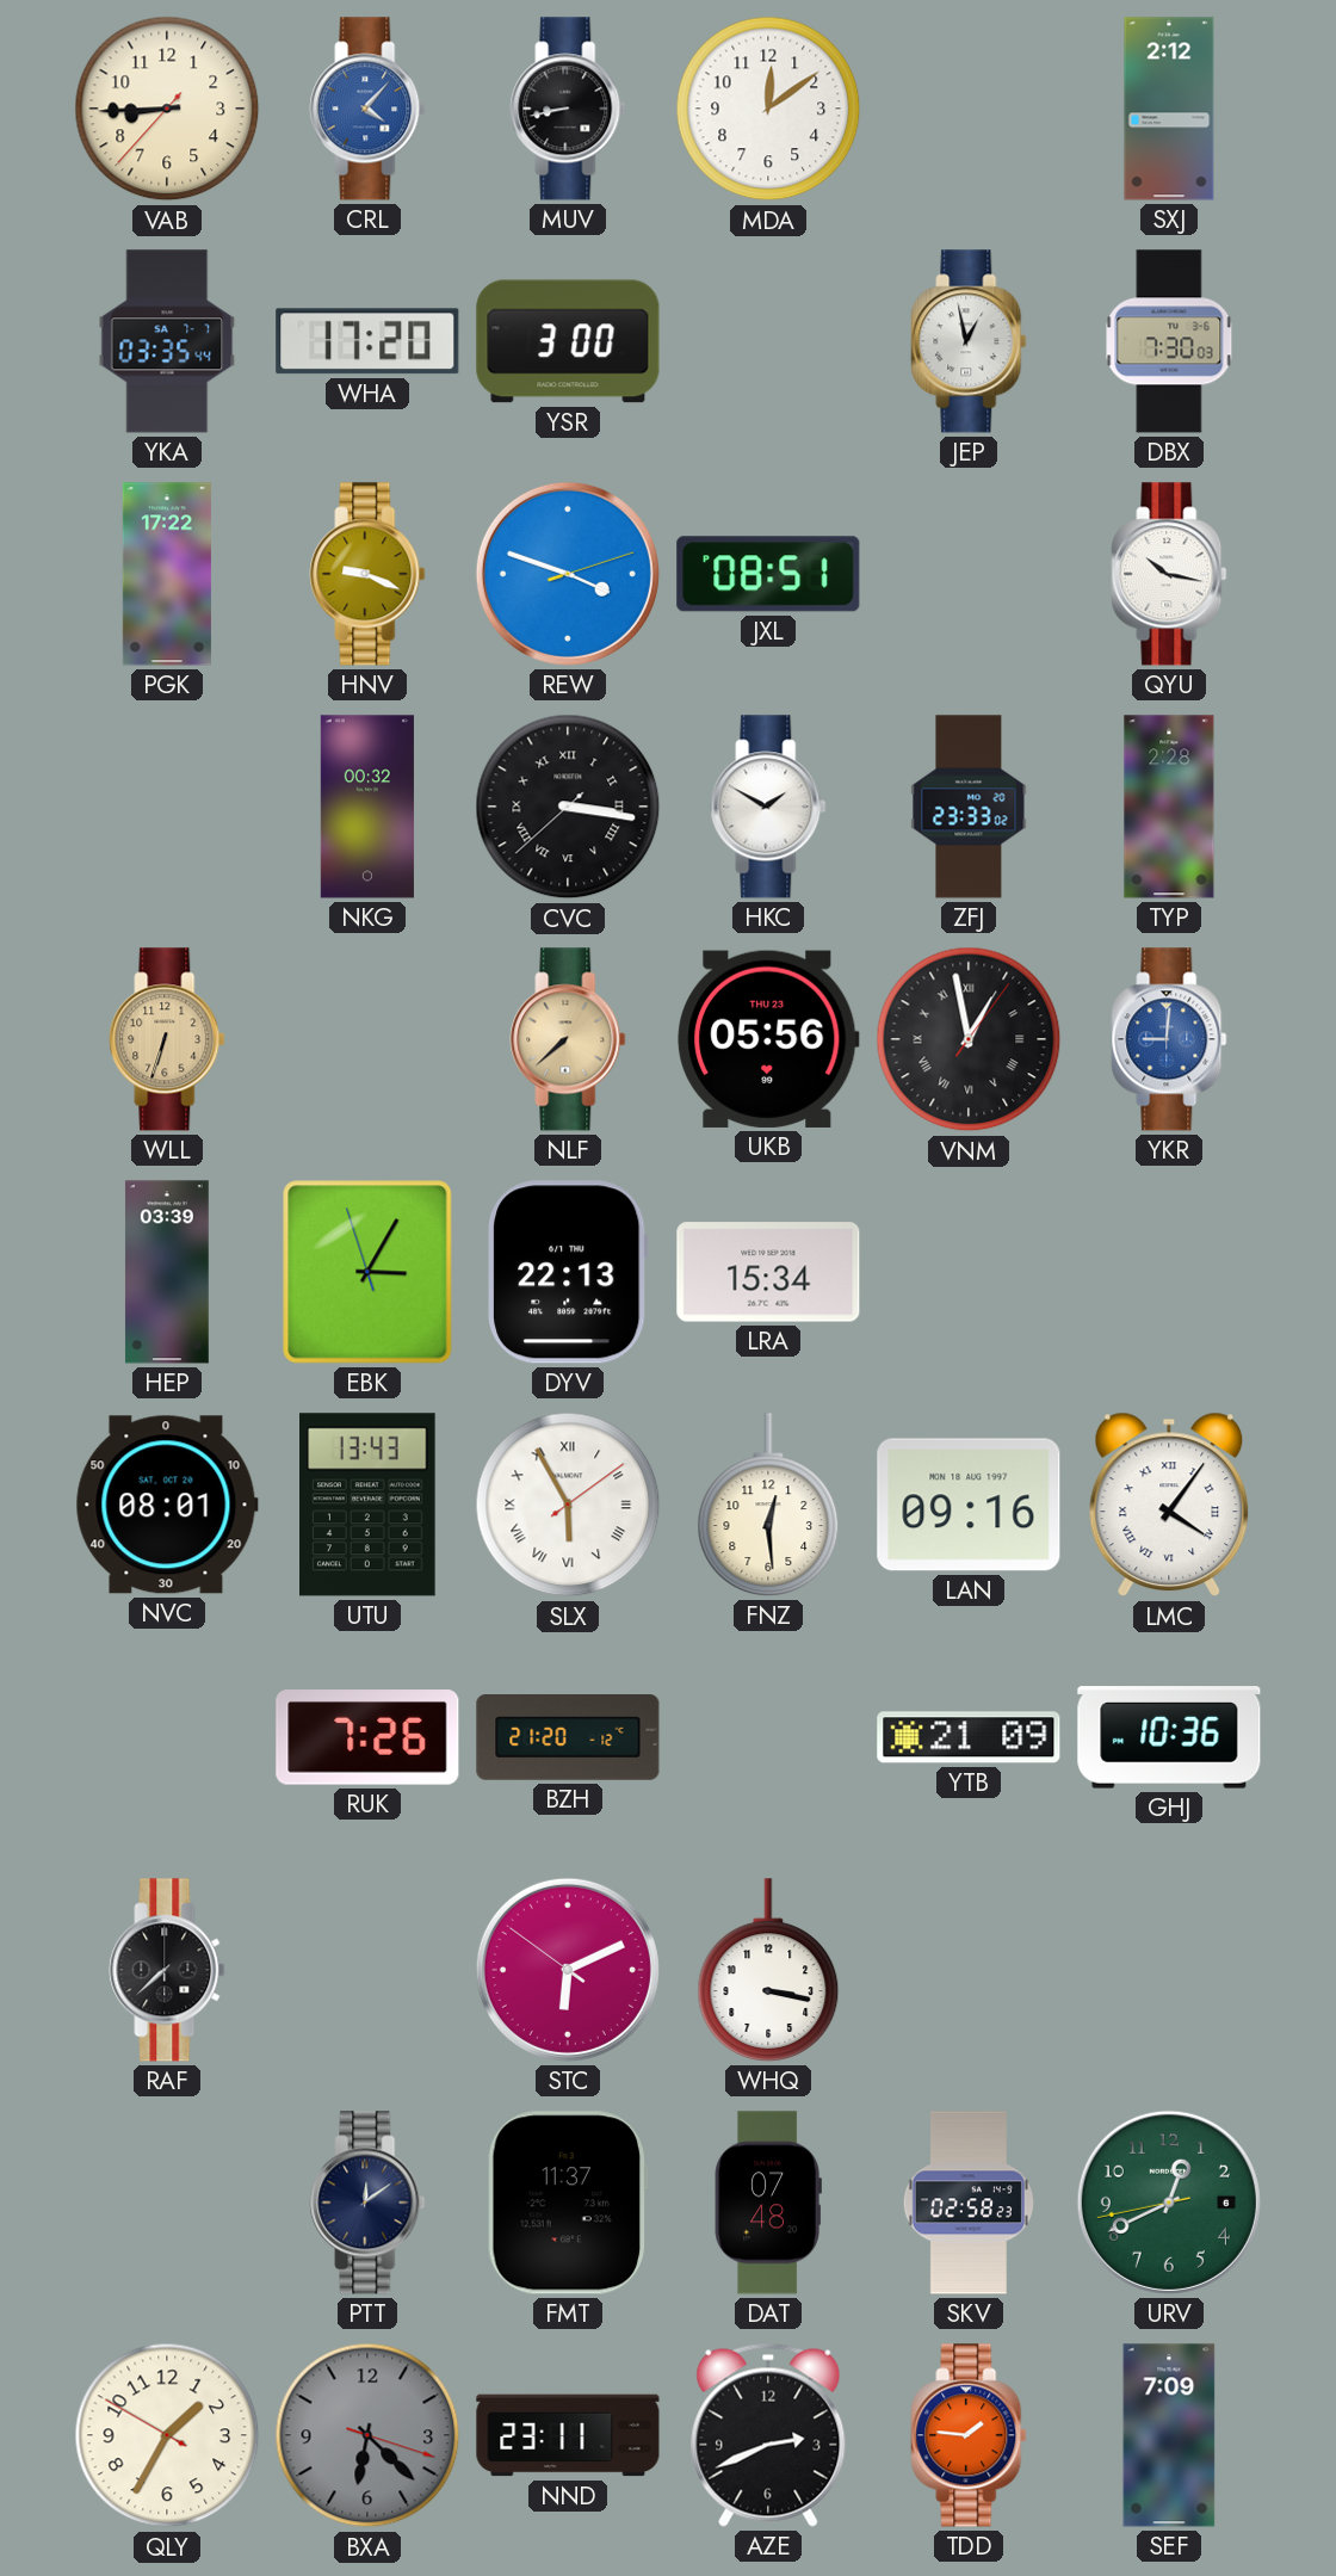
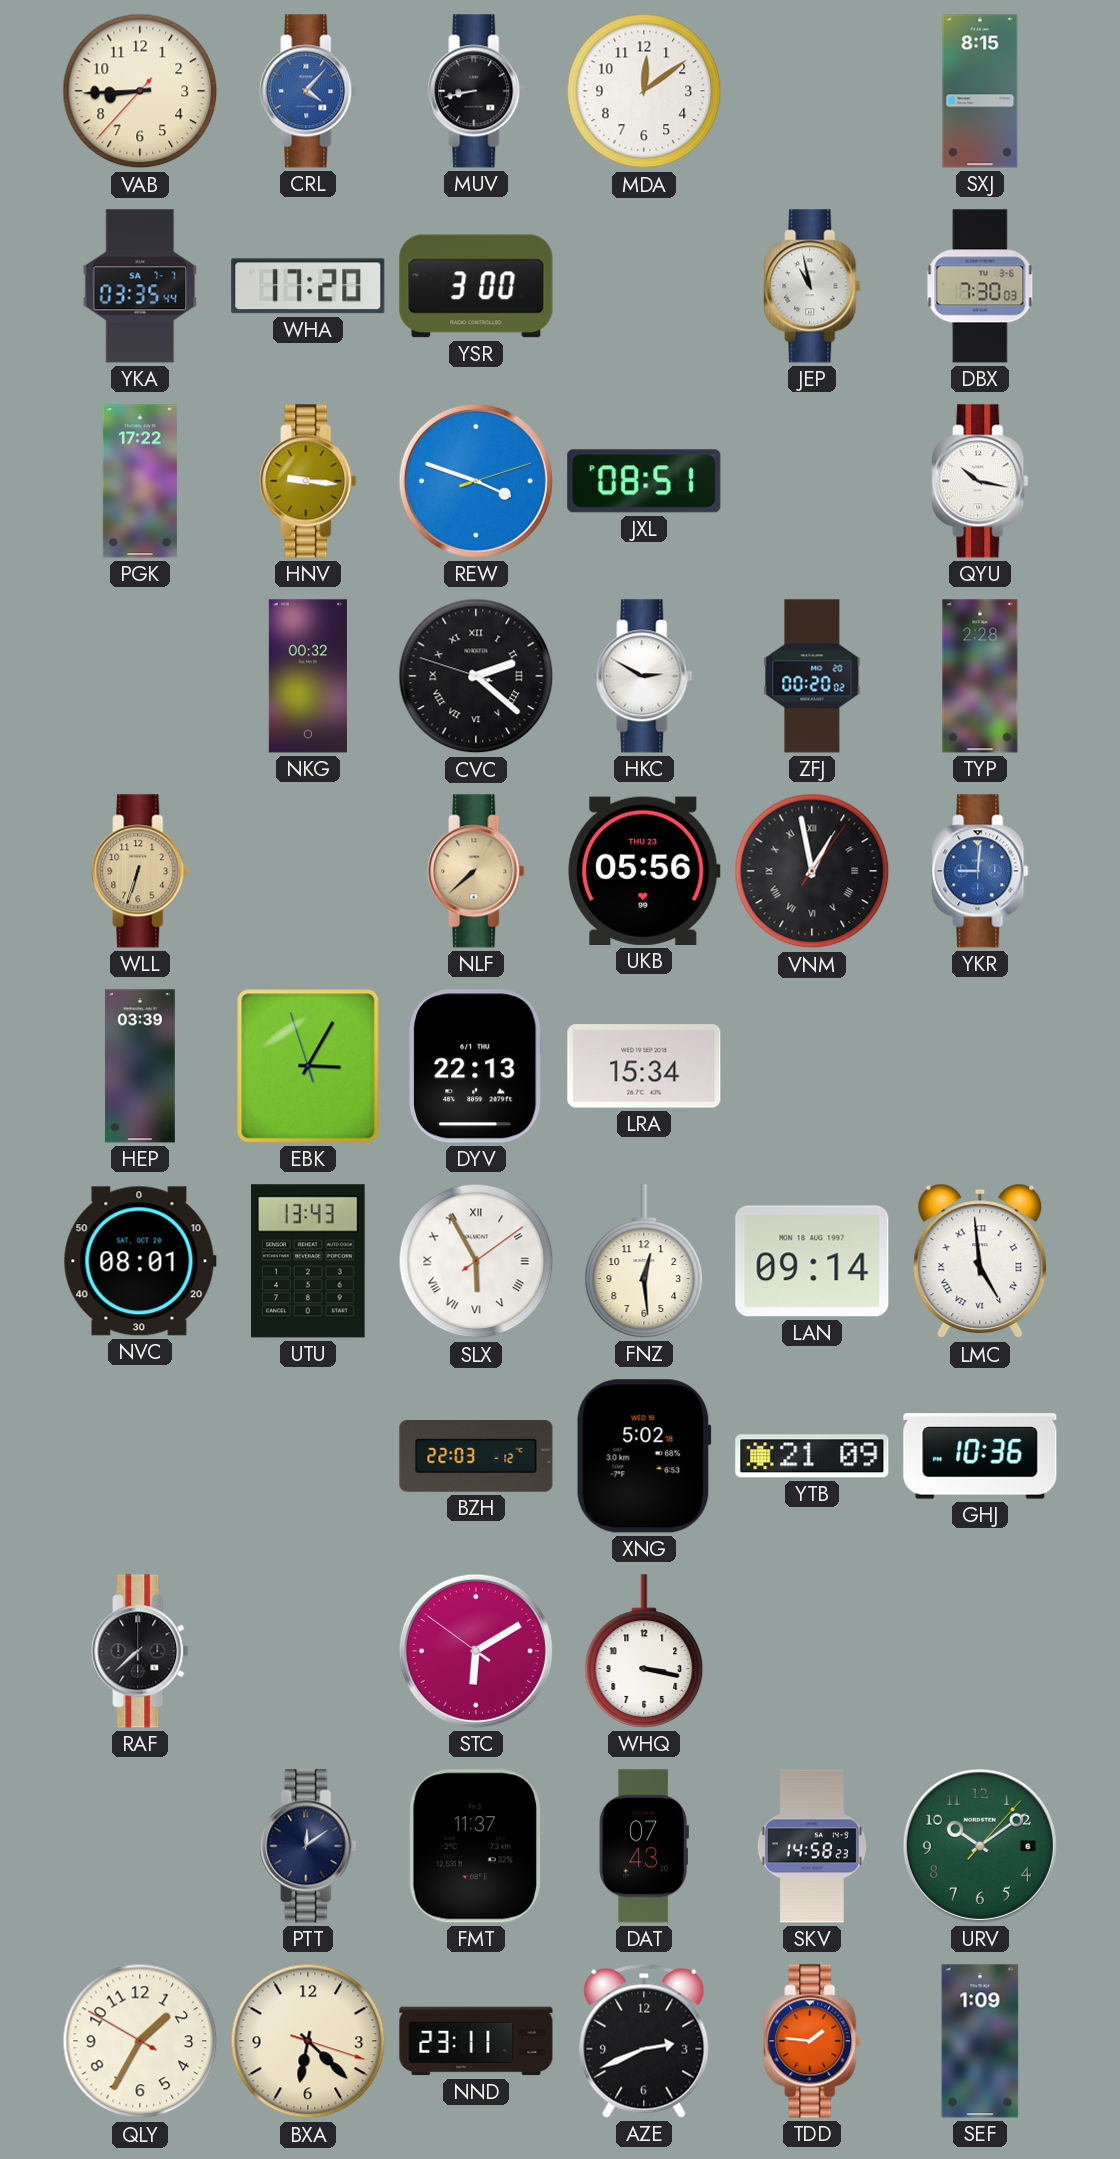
SXJ: 2:12 -> 8:15 (980, 91)
JEP: 12:58 -> 10:58 (812, 286)
HNV: 9:19 -> 9:16 (308, 481)
CVC: 3:16 -> 2:21 (476, 676)
HKC: 1:50 -> 2:50 (644, 676)
ZFJ: 23:33 -> 00:20 (812, 676)
LAN: 09:16 -> 09:14 (812, 1261)
LMC: 4:06 -> 4:59 (980, 1261)
RUK: 7:26 -> none (367, 1737)
BZH: 21:20 -> 22:03 (476, 1457)
XNG: none -> 5:02 (644, 1456)
STC: 6:10 -> 6:09 (476, 1651)
DAT: 07:48 -> 07:43 (644, 1846)
SKV: 02:58 -> 14:58 (812, 1846)
URV: 12:40 -> 10:09 (980, 1846)
BXA dial: grey -> cream (308, 2041)
SEF: 7:09 -> 1:09 (980, 2041)
